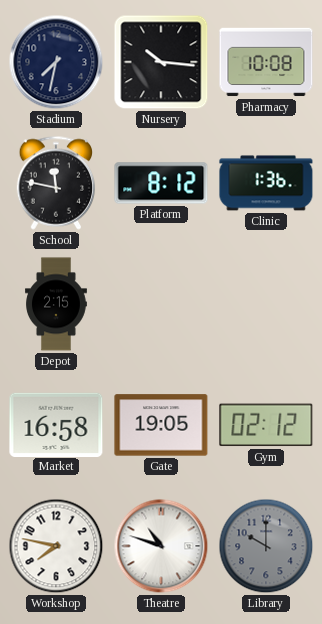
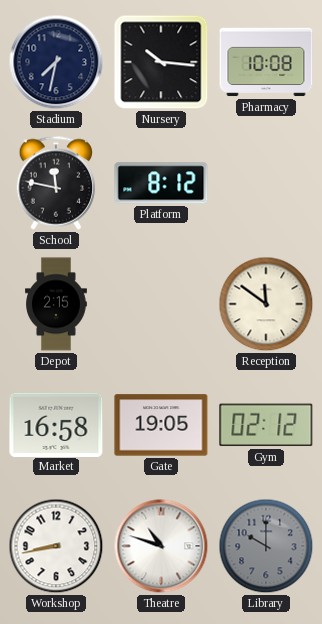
Clinic: 1:36 -> none (266, 183)
Reception: none -> 11:51 (266, 304)
Workshop: 7:47 -> 8:43 (56, 546)
